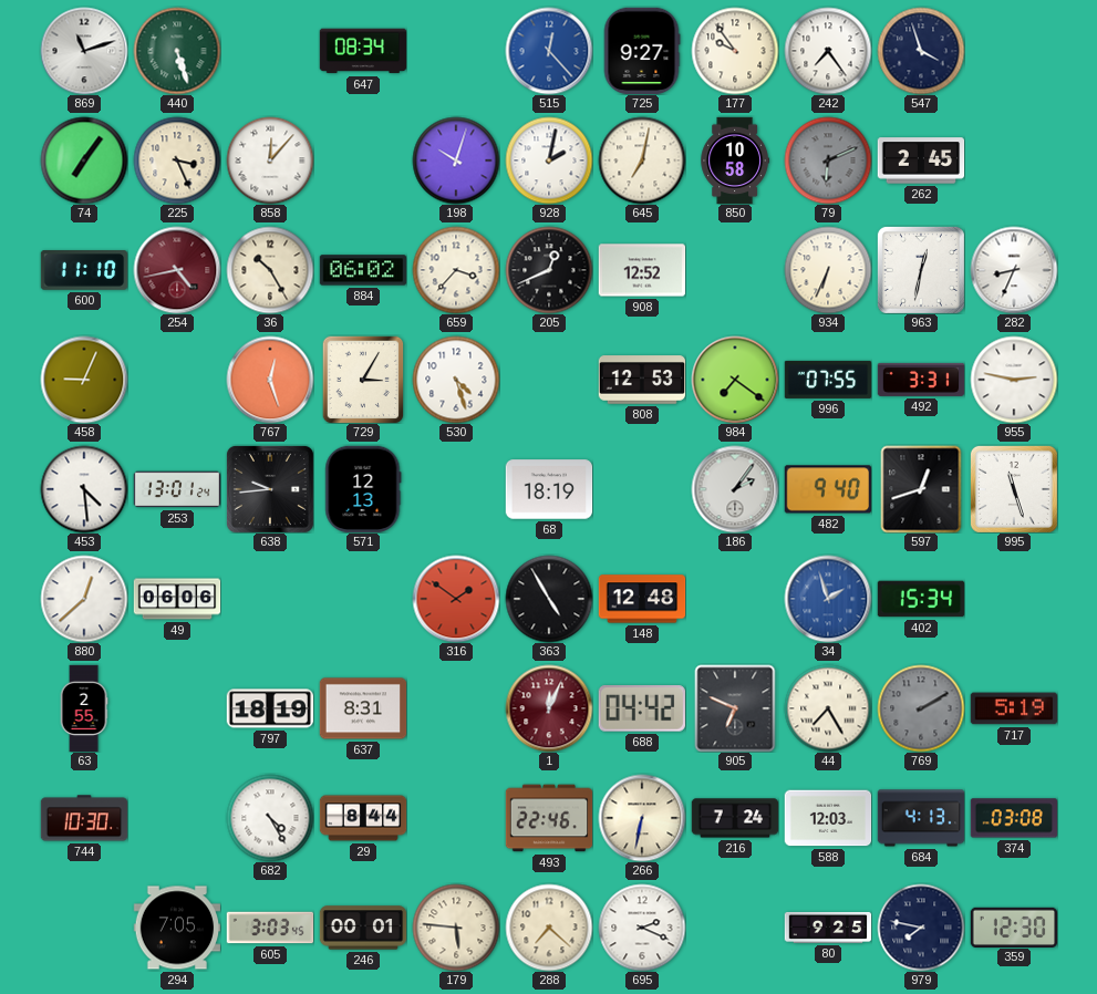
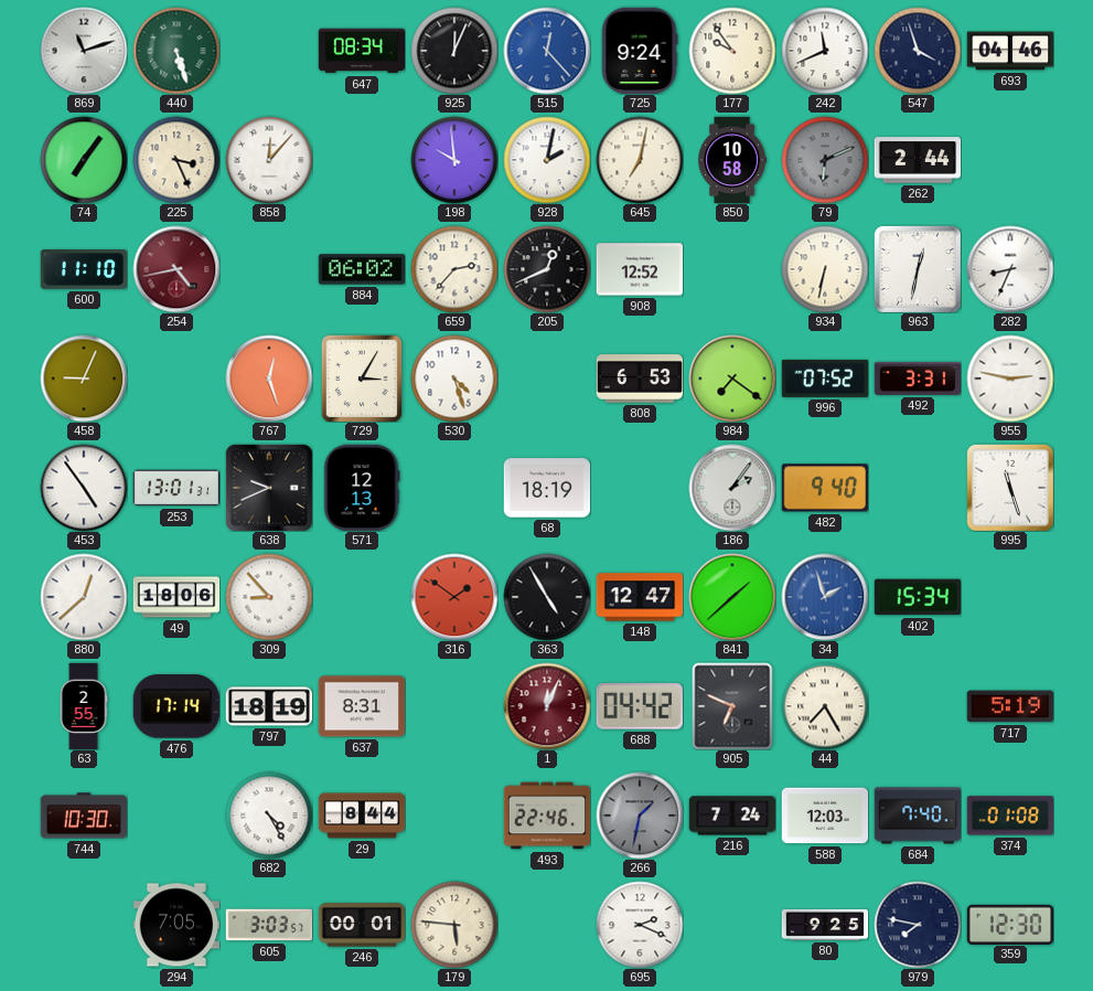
925: none -> 12:04 (454, 51)
725: 9:27 -> 9:24 (640, 51)
242: 7:24 -> 11:41 (825, 51)
693: none -> 04:46 (1010, 51)
198: 10:03 -> 9:59 (454, 160)
262: 2:45 -> 2:44 (918, 160)
36: 10:25 -> none (270, 270)
659: 3:37 -> 2:37 (454, 269)
934: 6:34 -> 6:32 (825, 269)
808: 12:53 -> 6:53 (640, 379)
996: 07:55 -> 07:52 (825, 379)
453: 4:29 -> 4:54 (84, 488)
253: 13:01:24 -> 13:01:31 (176, 488)
638: 9:44 -> 9:41 (269, 488)
597: 12:42 -> none (921, 489)
49: 06:06 -> 18:06 (176, 597)
309: none -> 8:53 (269, 597)
148: 12:48 -> 12:47 (640, 597)
841: none -> 1:38 (732, 597)
476: none -> 17:14 (176, 706)
769: 2:10 -> none (921, 708)
266: 6:32 -> 1:32 (640, 816)
266 dial: cream -> grey (640, 816)
684: 4:13 -> 7:40 (918, 816)
374: 03:08 -> 01:08 (1009, 816)
605: 3:03:45 -> 3:03:57 (269, 925)
288: 7:22 -> none (549, 928)
